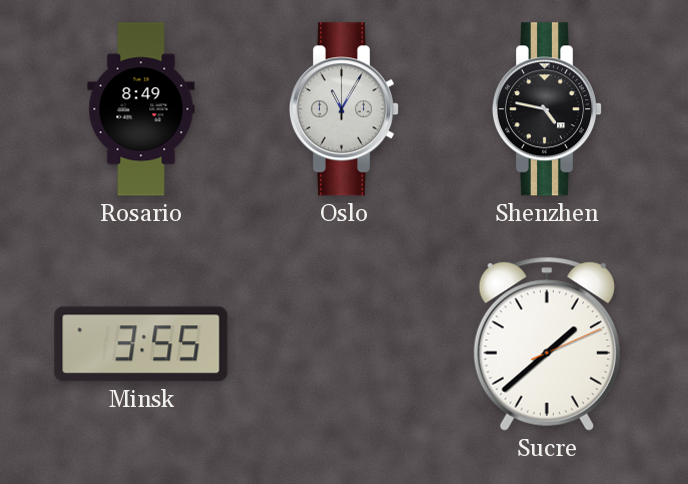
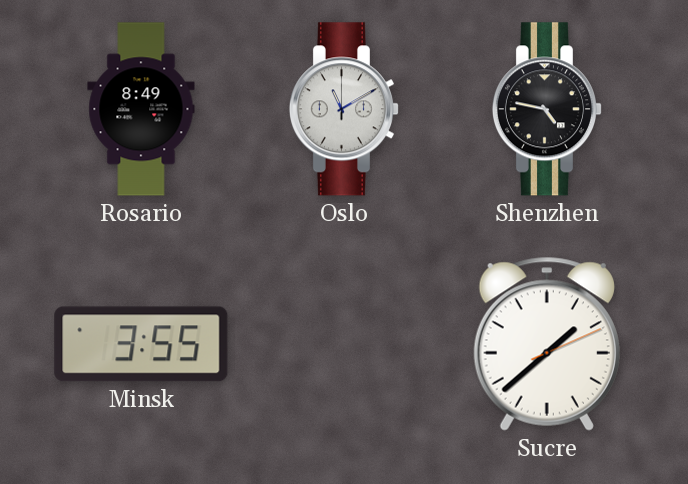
Oslo: 11:05 -> 11:10 (343, 109)
